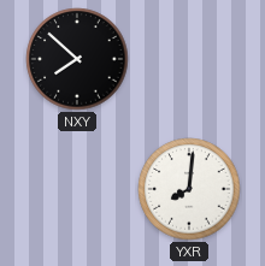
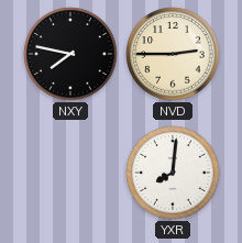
NXY: 7:52 -> 7:47 (70, 54)
NVD: none -> 2:45 (173, 54)
